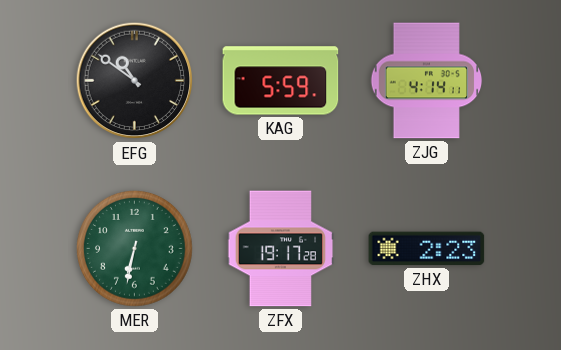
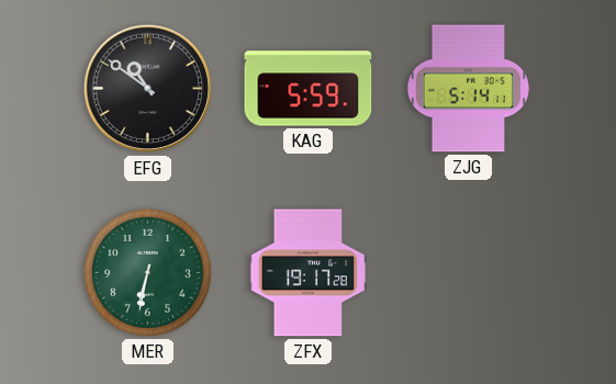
ZJG: 4:14 -> 5:14 (469, 89)
ZHX: 2:23 -> none (427, 249)
